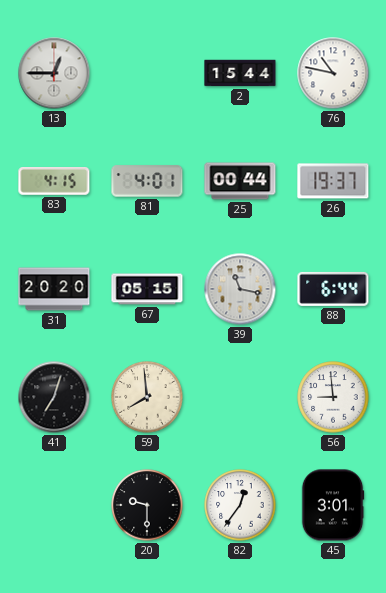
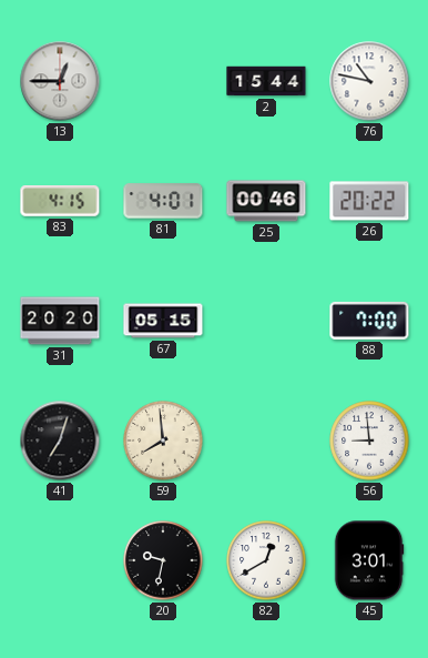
25: 00:44 -> 00:46 (266, 201)
26: 19:37 -> 20:22 (369, 201)
39: 11:17 -> none (240, 289)
88: 6:44 -> 7:00 (369, 321)
20: 9:30 -> 9:32 (163, 560)
82: 12:36 -> 12:40 (266, 560)
